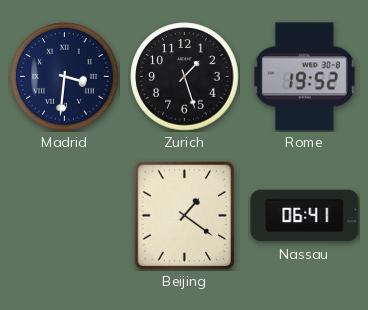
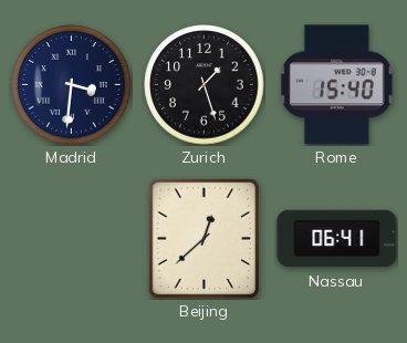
Rome: 19:52 -> 15:40 (336, 85)
Beijing: 1:21 -> 12:38 (205, 238)
